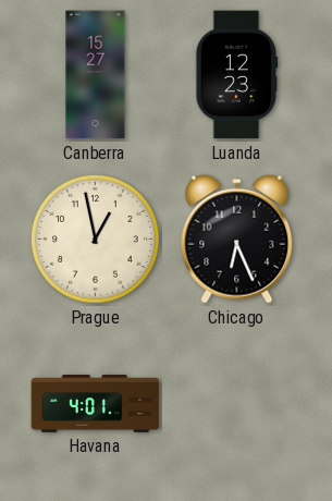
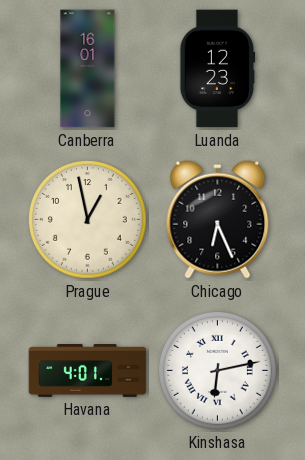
Canberra: 15:27 -> 16:01 (88, 69)
Kinshasa: none -> 6:13 (217, 370)
